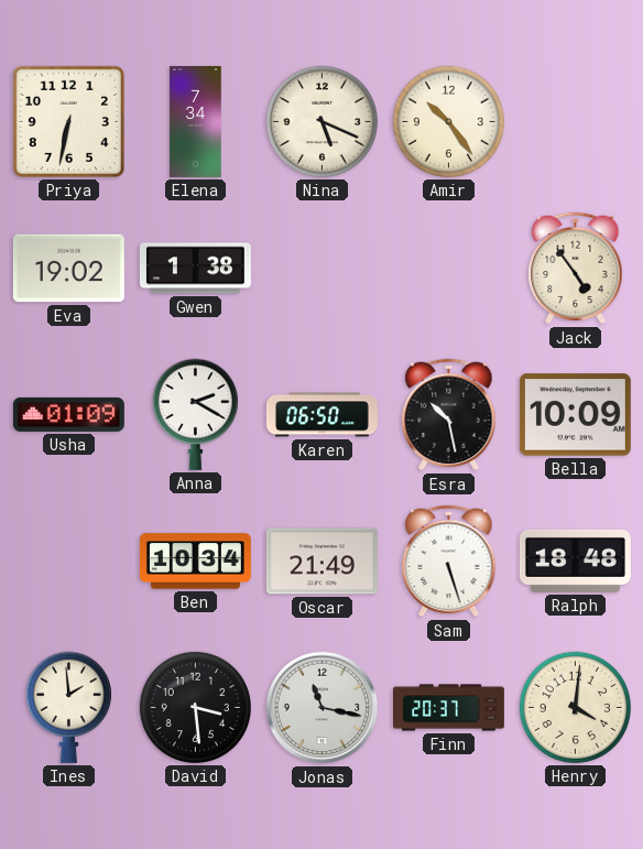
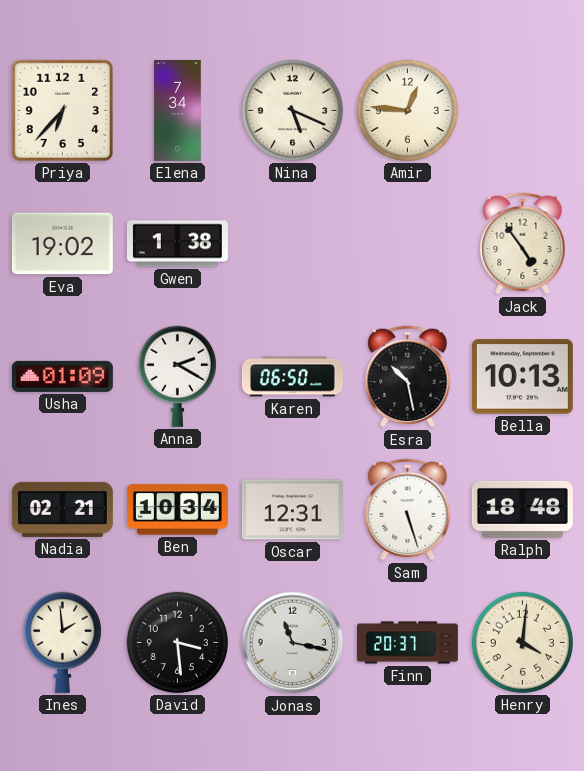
Priya: 6:32 -> 6:37 (62, 110)
Amir: 10:24 -> 12:46 (407, 110)
Bella: 10:09 -> 10:13 (522, 377)
Nadia: none -> 02:21 (62, 509)
Oscar: 21:49 -> 12:31 (292, 510)
